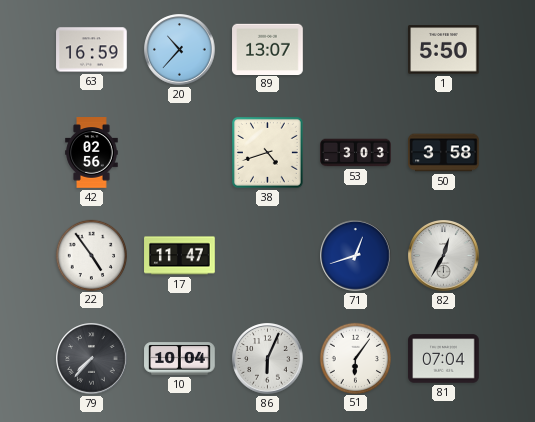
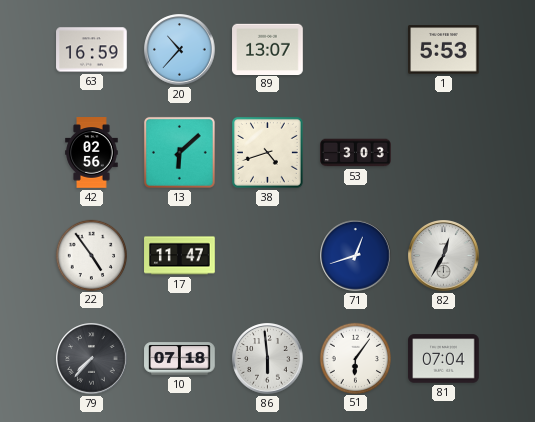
1: 5:50 -> 5:53 (444, 50)
13: none -> 6:08 (179, 152)
50: 3:58 -> none (444, 153)
10: 10:04 -> 07:18 (180, 359)
86: 6:04 -> 5:59 (268, 359)
